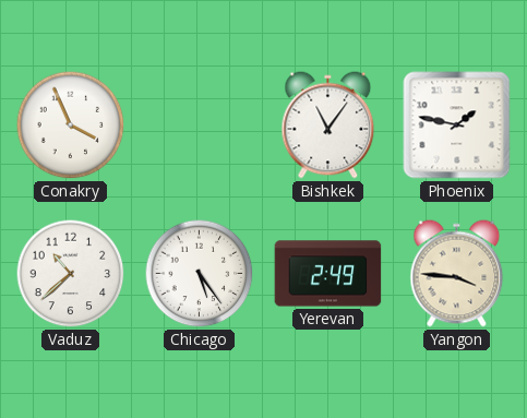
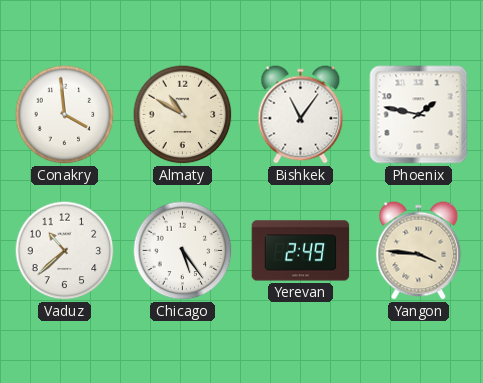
Conakry: 3:56 -> 3:59 (65, 115)
Almaty: none -> 10:50 (183, 115)
